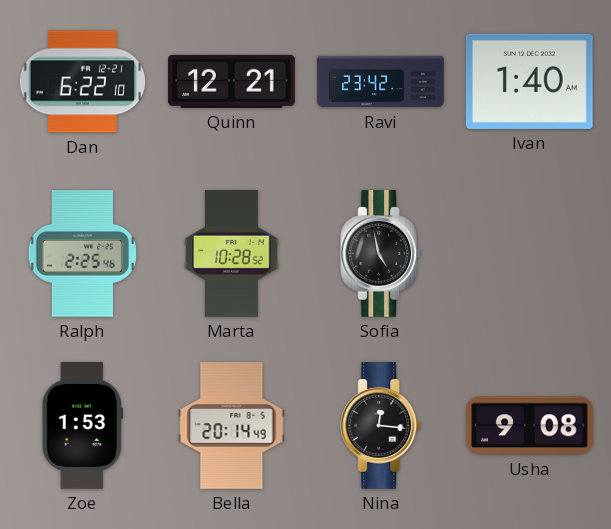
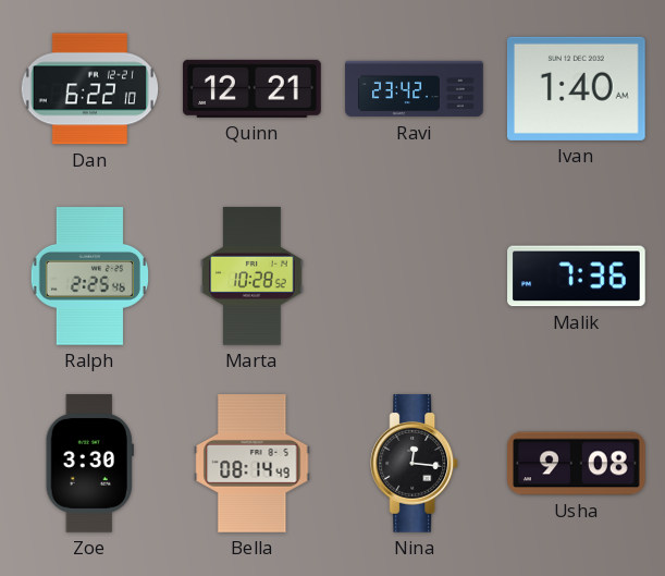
Sofia: 4:58 -> none (381, 254)
Malik: none -> 7:36 (577, 277)
Zoe: 1:53 -> 3:30 (89, 464)
Bella: 20:14 -> 08:14 (253, 464)
